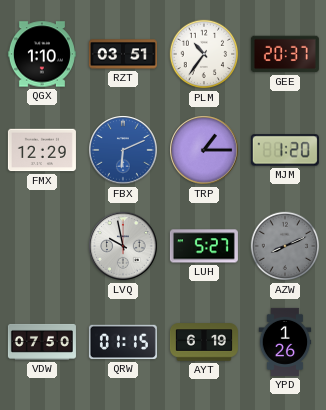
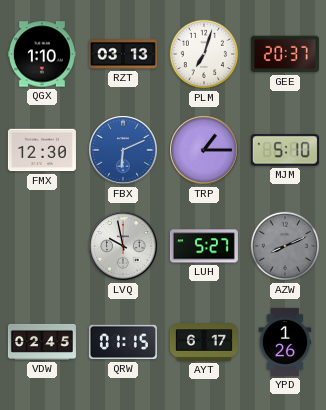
RZT: 03:51 -> 03:13 (123, 54)
PLM: 10:36 -> 7:03 (204, 54)
FMX: 12:29 -> 12:30 (42, 150)
MJM: 1:20 -> 5:10 (285, 150)
VDW: 07:50 -> 02:45 (42, 342)
AYT: 6:19 -> 6:17 (204, 342)
